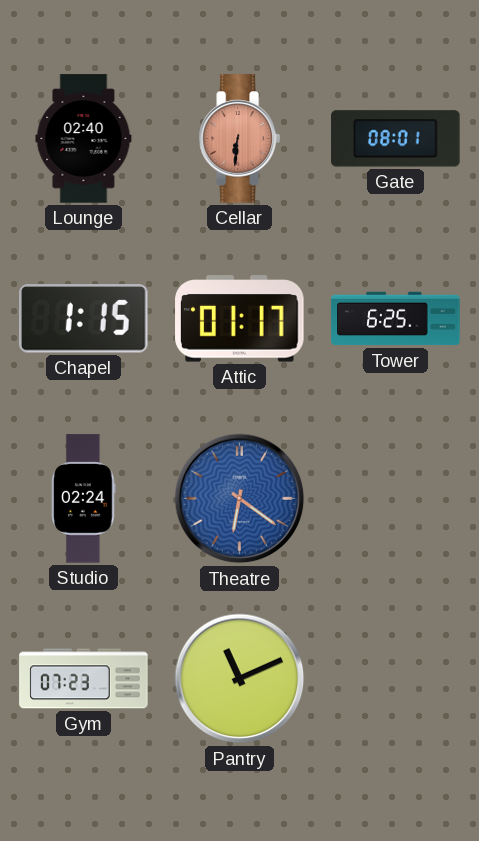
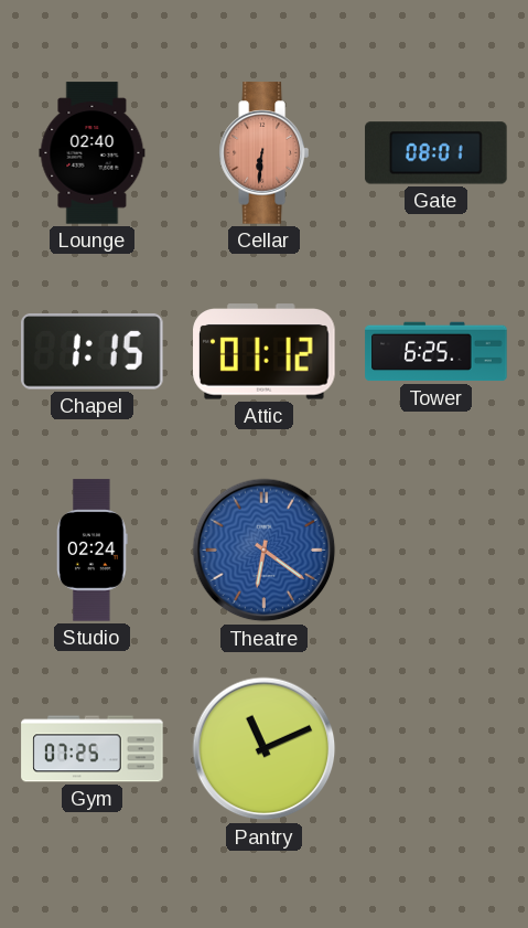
Attic: 01:17 -> 01:12 (265, 352)
Gym: 07:23 -> 07:25 (93, 749)
